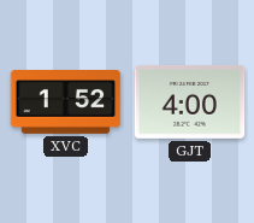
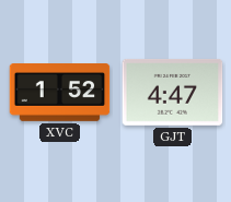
GJT: 4:00 -> 4:47 (173, 92)
